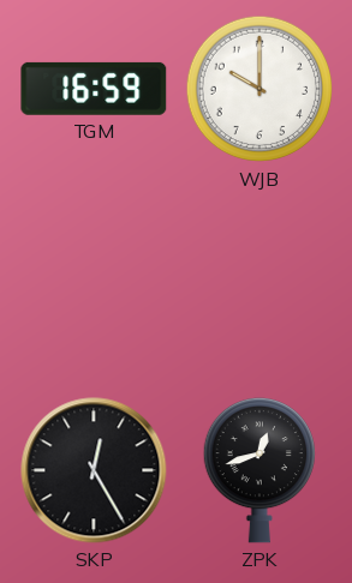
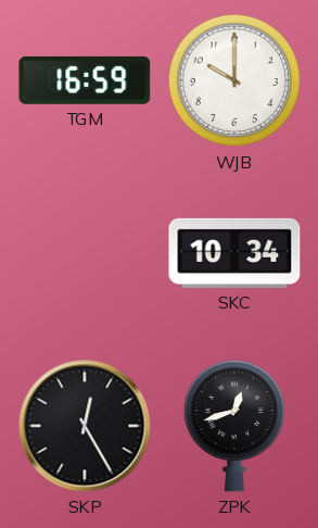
SKC: none -> 10:34 (234, 253)
